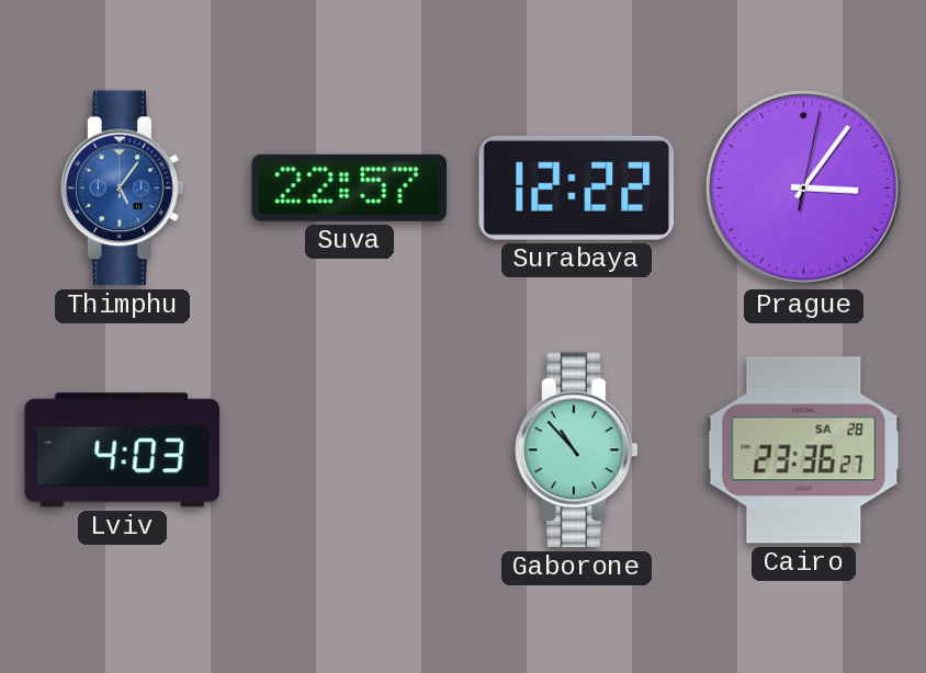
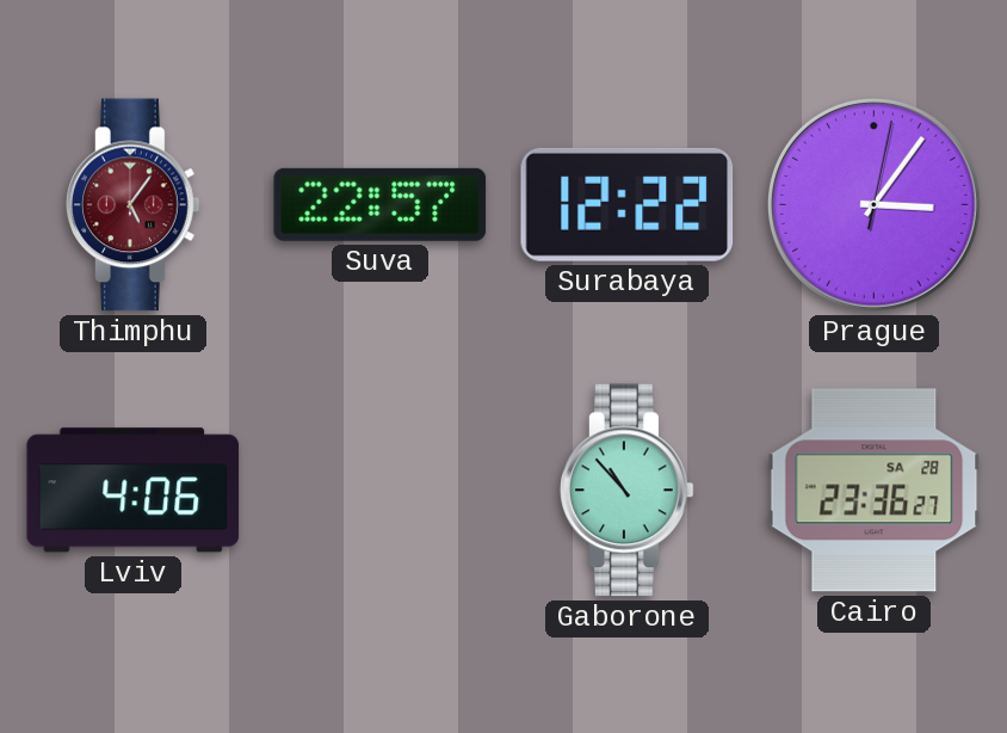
Thimphu dial: blue -> burgundy (134, 205)
Lviv: 4:03 -> 4:06 (134, 491)
